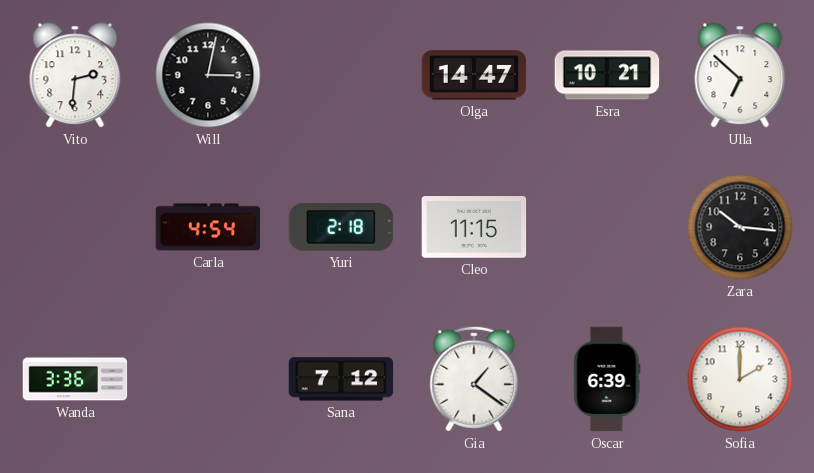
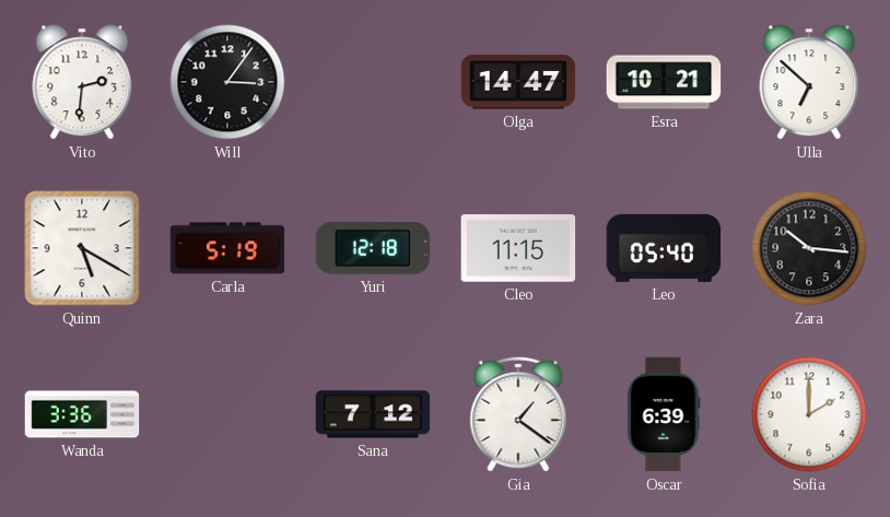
Will: 3:02 -> 3:06 (227, 82)
Quinn: none -> 5:20 (82, 248)
Carla: 4:54 -> 5:19 (227, 248)
Yuri: 2:18 -> 12:18 (373, 249)
Leo: none -> 05:40 (664, 248)
